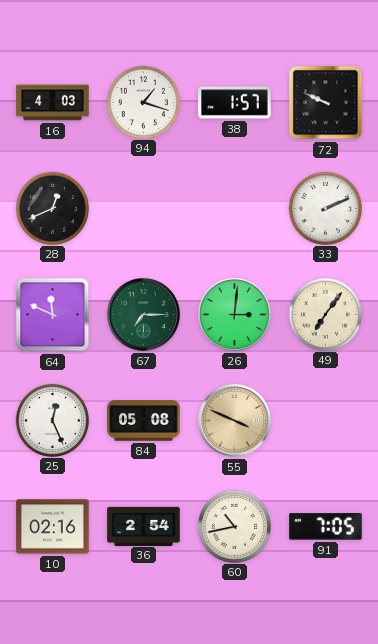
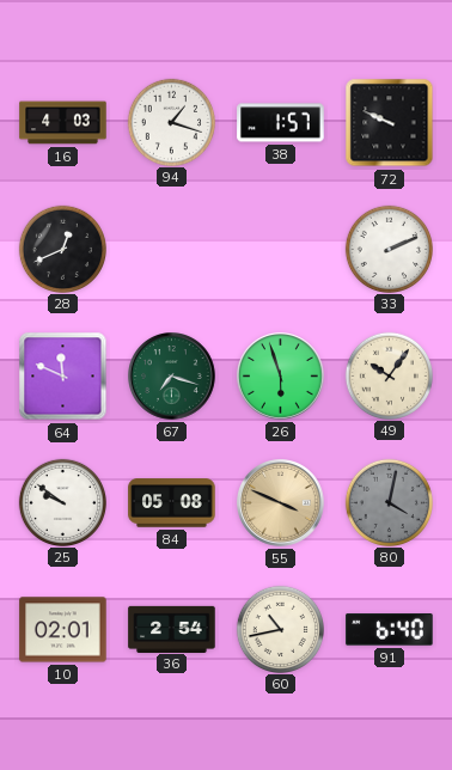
67: 7:15 -> 7:18 (172, 377)
26: 3:01 -> 5:57 (281, 377)
49: 7:06 -> 10:06 (389, 375)
25: 12:26 -> 9:51 (62, 502)
80: none -> 4:02 (389, 502)
10: 02:16 -> 02:01 (63, 630)
91: 7:05 -> 6:40 (390, 630)
